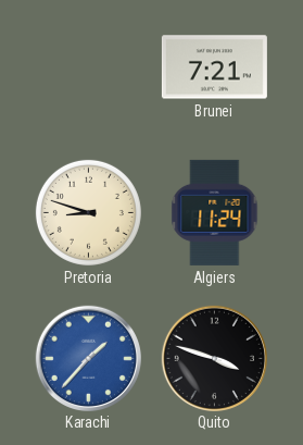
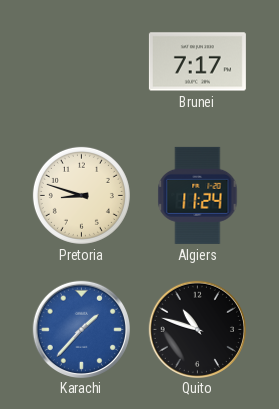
Brunei: 7:21 -> 7:17 (197, 62)
Quito: 3:48 -> 10:48 (197, 329)
